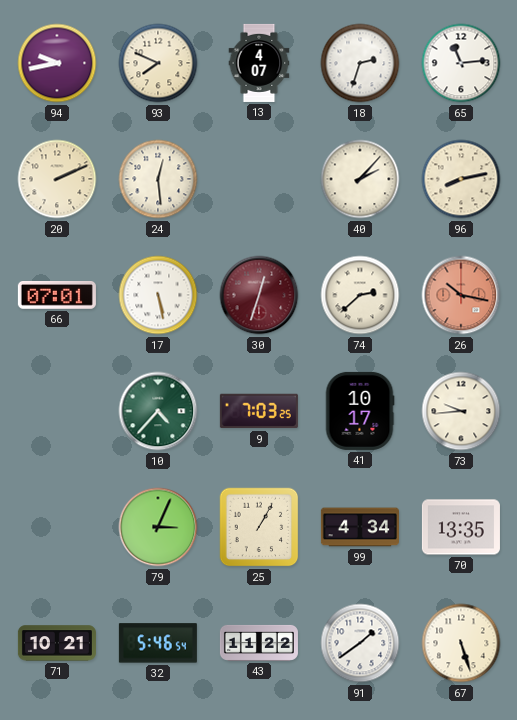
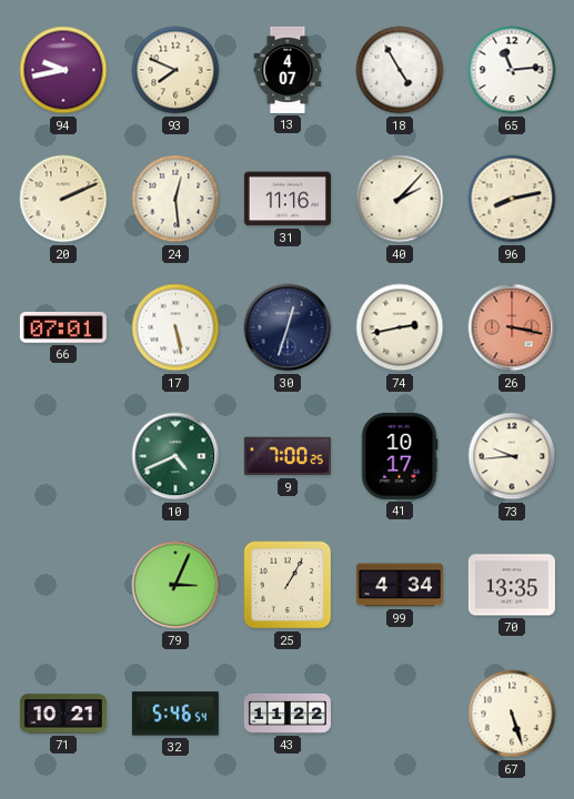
18: 2:33 -> 4:55 (400, 70)
31: none -> 11:16 (288, 199)
30 dial: burgundy -> navy (288, 327)
74: 2:38 -> 2:43 (400, 327)
26: 10:17 -> 3:17 (512, 327)
10: 4:37 -> 4:41 (175, 456)
9: 7:03 -> 7:00 (288, 456)
91: 1:39 -> none (360, 643)
